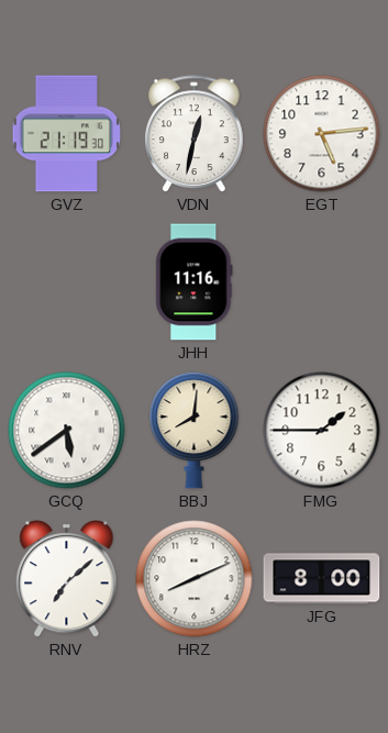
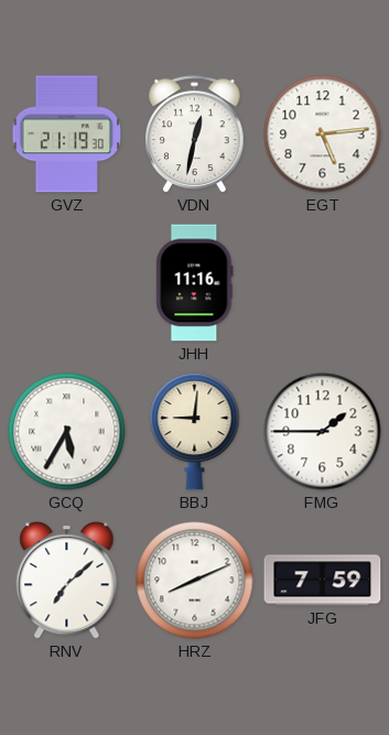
GCQ: 5:39 -> 5:35 (67, 432)
BBJ: 8:01 -> 9:01 (195, 432)
JFG: 8:00 -> 7:59 (323, 581)
